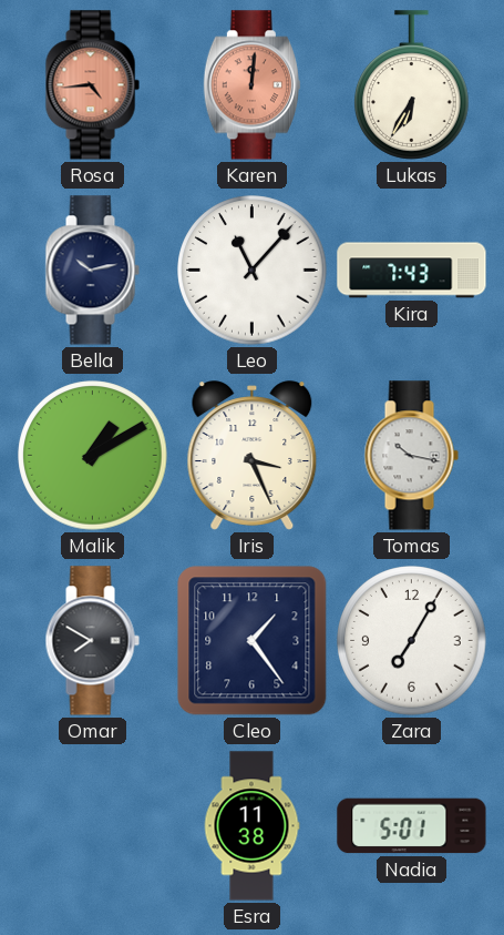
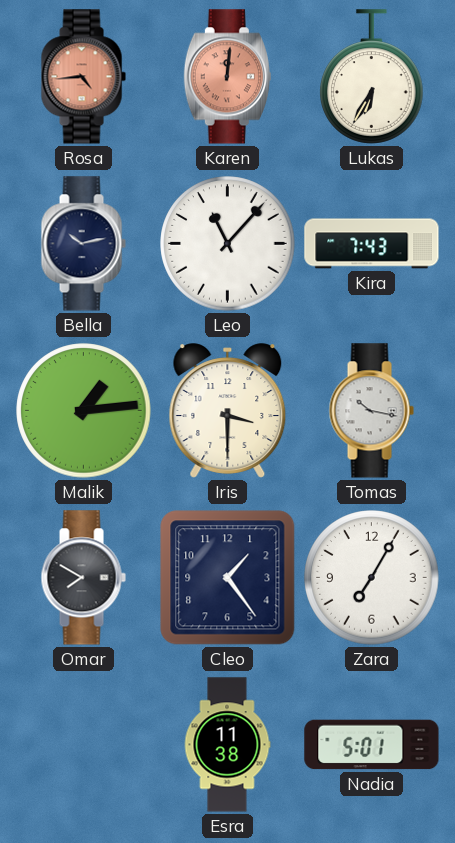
Malik: 1:10 -> 1:14 (84, 411)
Iris: 3:26 -> 3:30 (228, 411)
